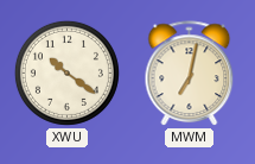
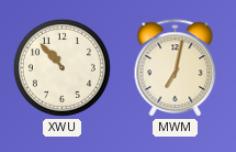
XWU: 10:21 -> 10:53 (61, 67)
